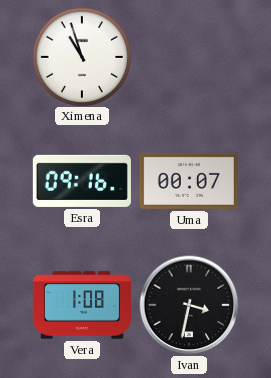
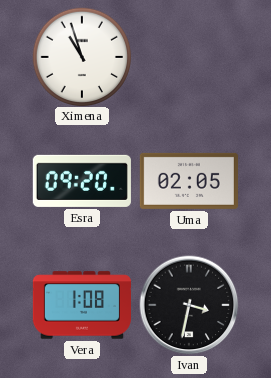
Esra: 09:16 -> 09:20 (82, 181)
Uma: 00:07 -> 02:05 (189, 181)
